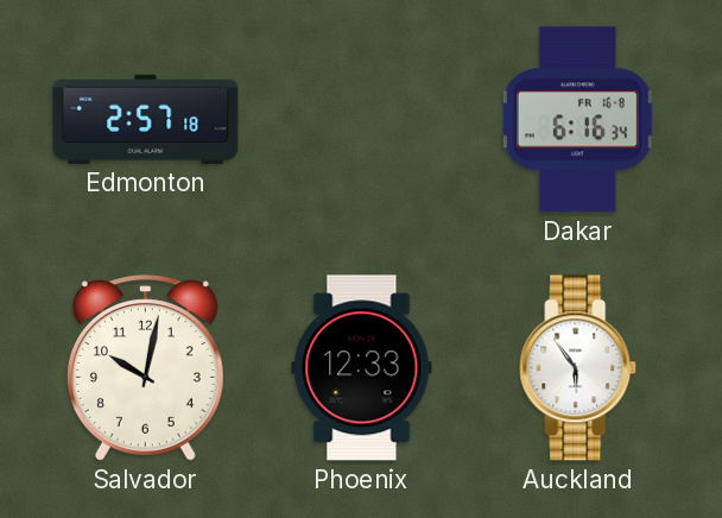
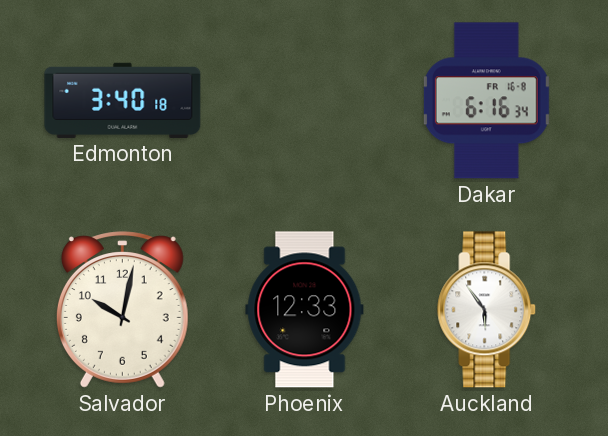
Edmonton: 2:57 -> 3:40 (123, 100)
